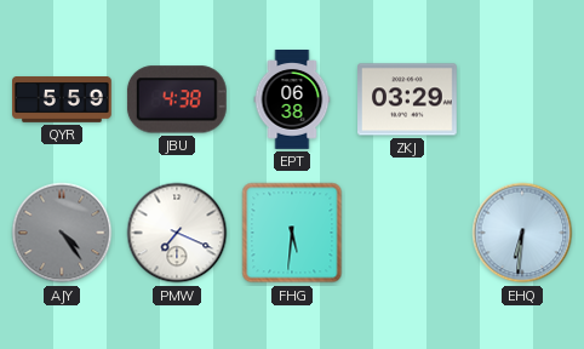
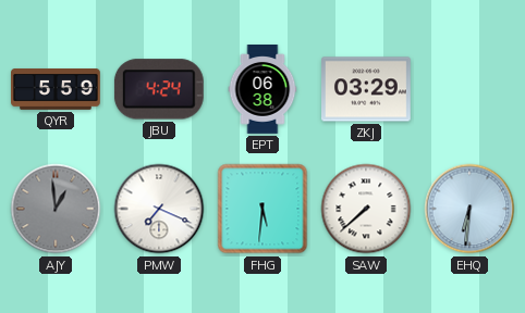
JBU: 4:38 -> 4:24 (159, 89)
AJY: 4:24 -> 12:59 (56, 209)
SAW: none -> 7:38 (366, 209)
